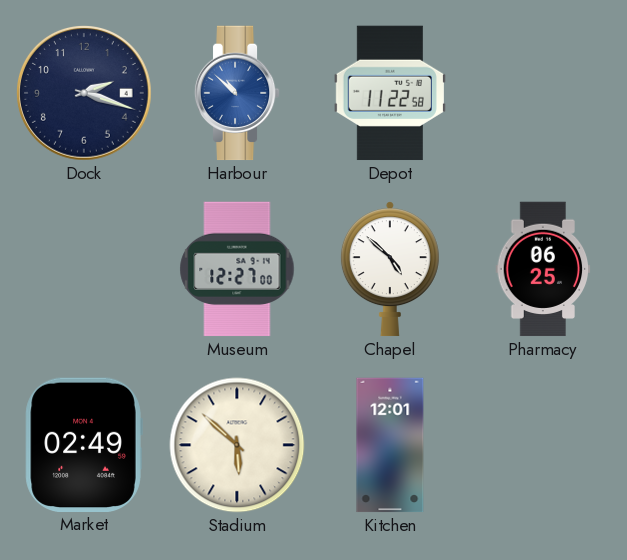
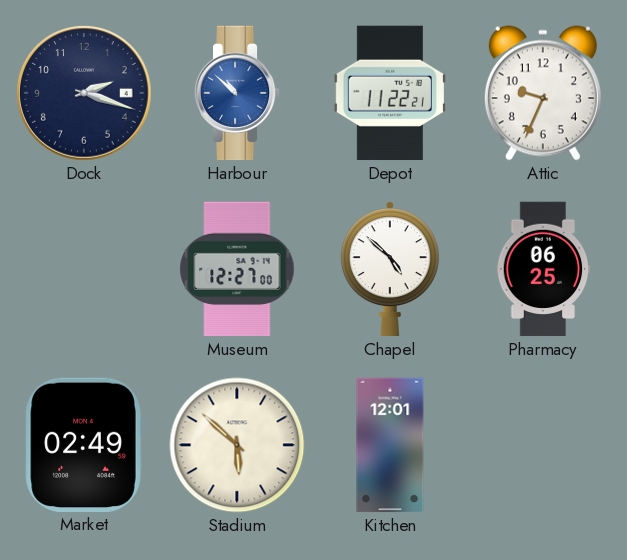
Depot: 11:22:58 -> 11:22:21 (390, 93)
Attic: none -> 9:34 (543, 93)
